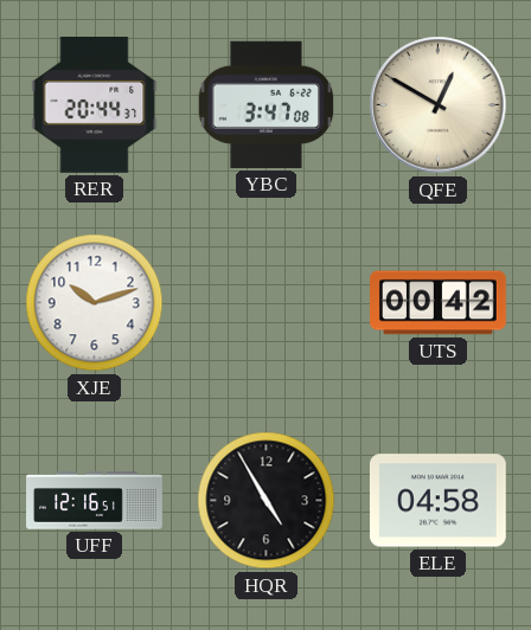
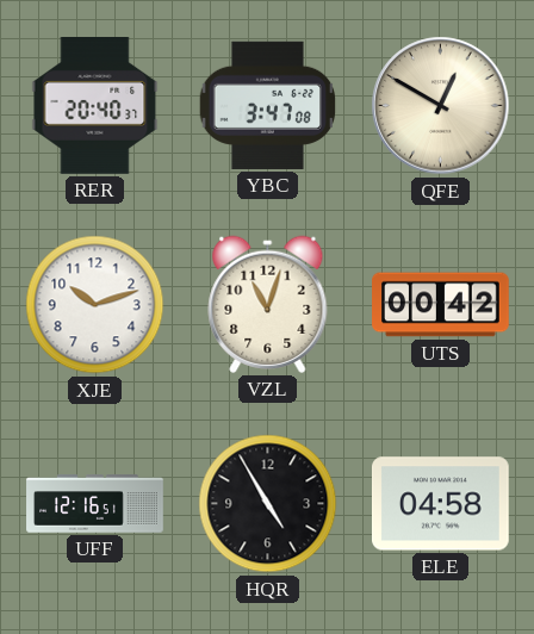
RER: 20:44 -> 20:40 (95, 106)
VZL: none -> 11:03 (268, 304)
